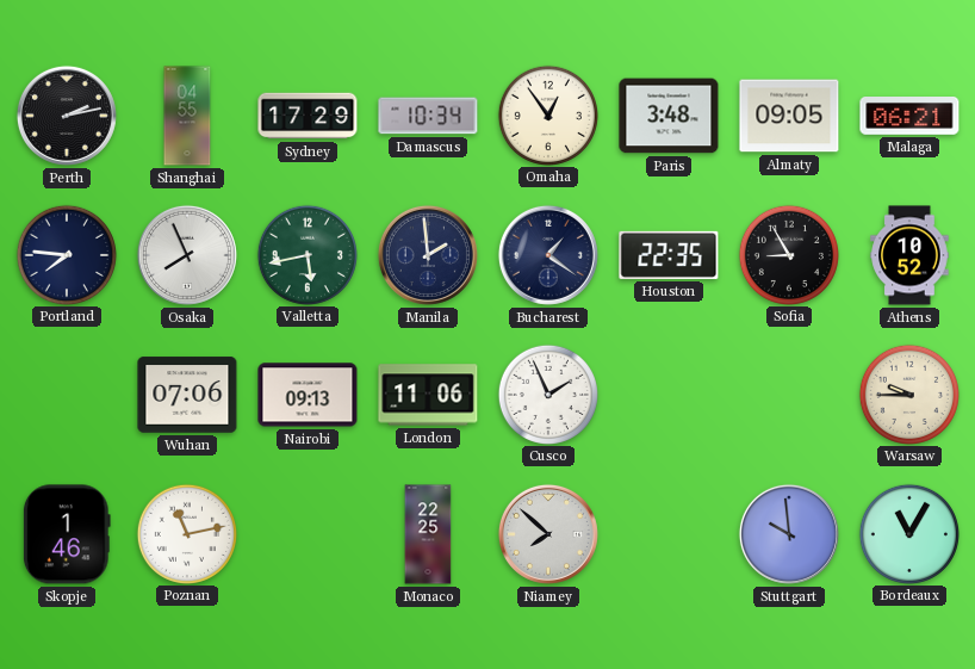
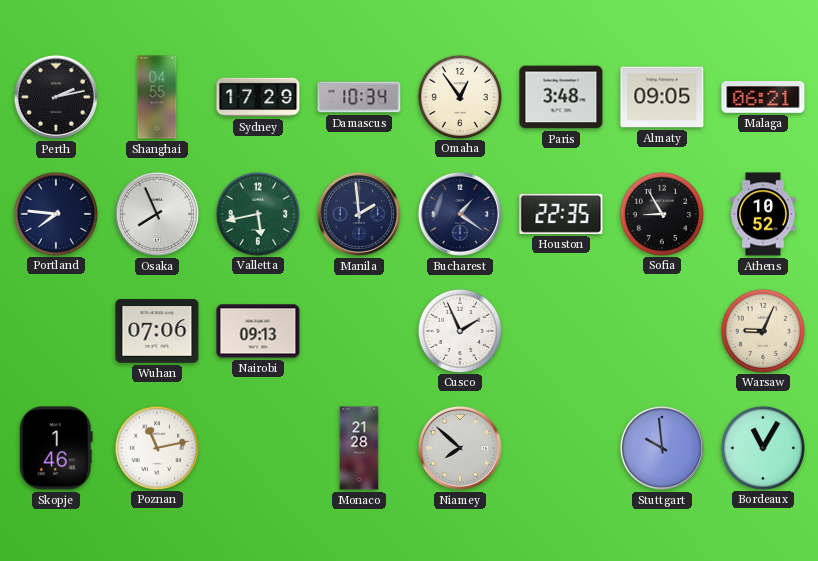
London: 11:06 -> none (428, 395)
Warsaw: 9:45 -> 9:04 (762, 330)
Monaco: 22:25 -> 21:28 (359, 448)
